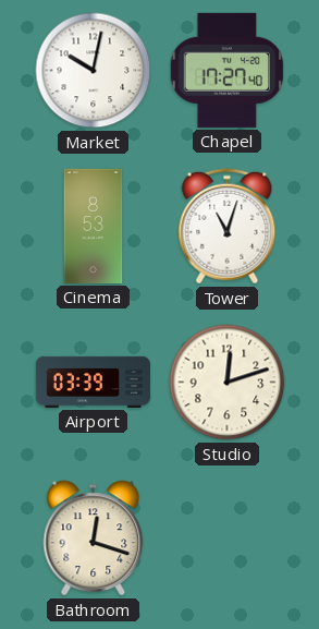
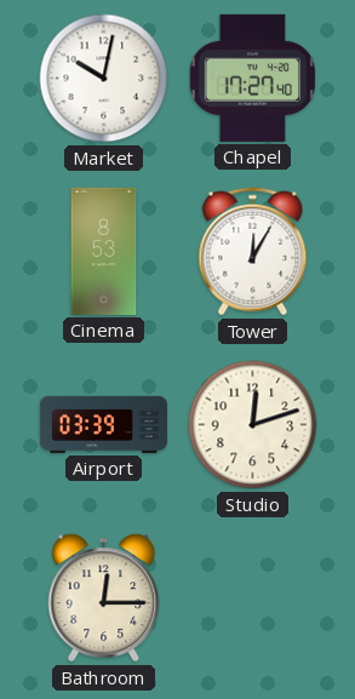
Tower: 11:03 -> 12:05 (253, 252)
Bathroom: 12:18 -> 12:15 (104, 598)
